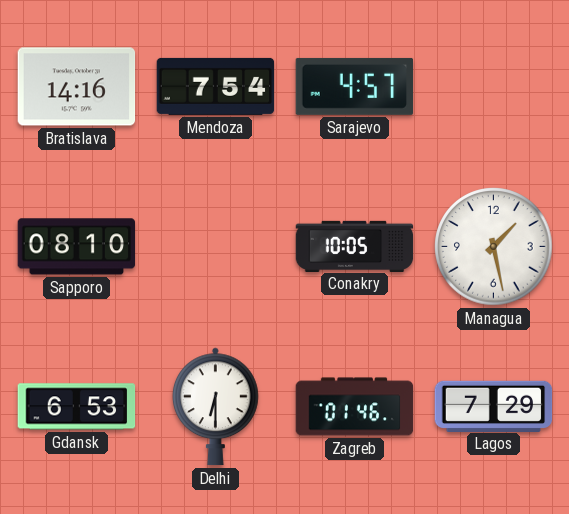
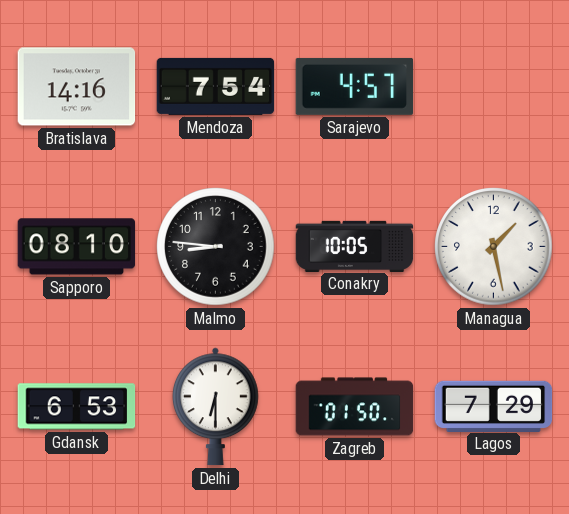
Malmo: none -> 8:46 (216, 247)
Zagreb: 01:46 -> 01:50 (355, 407)
